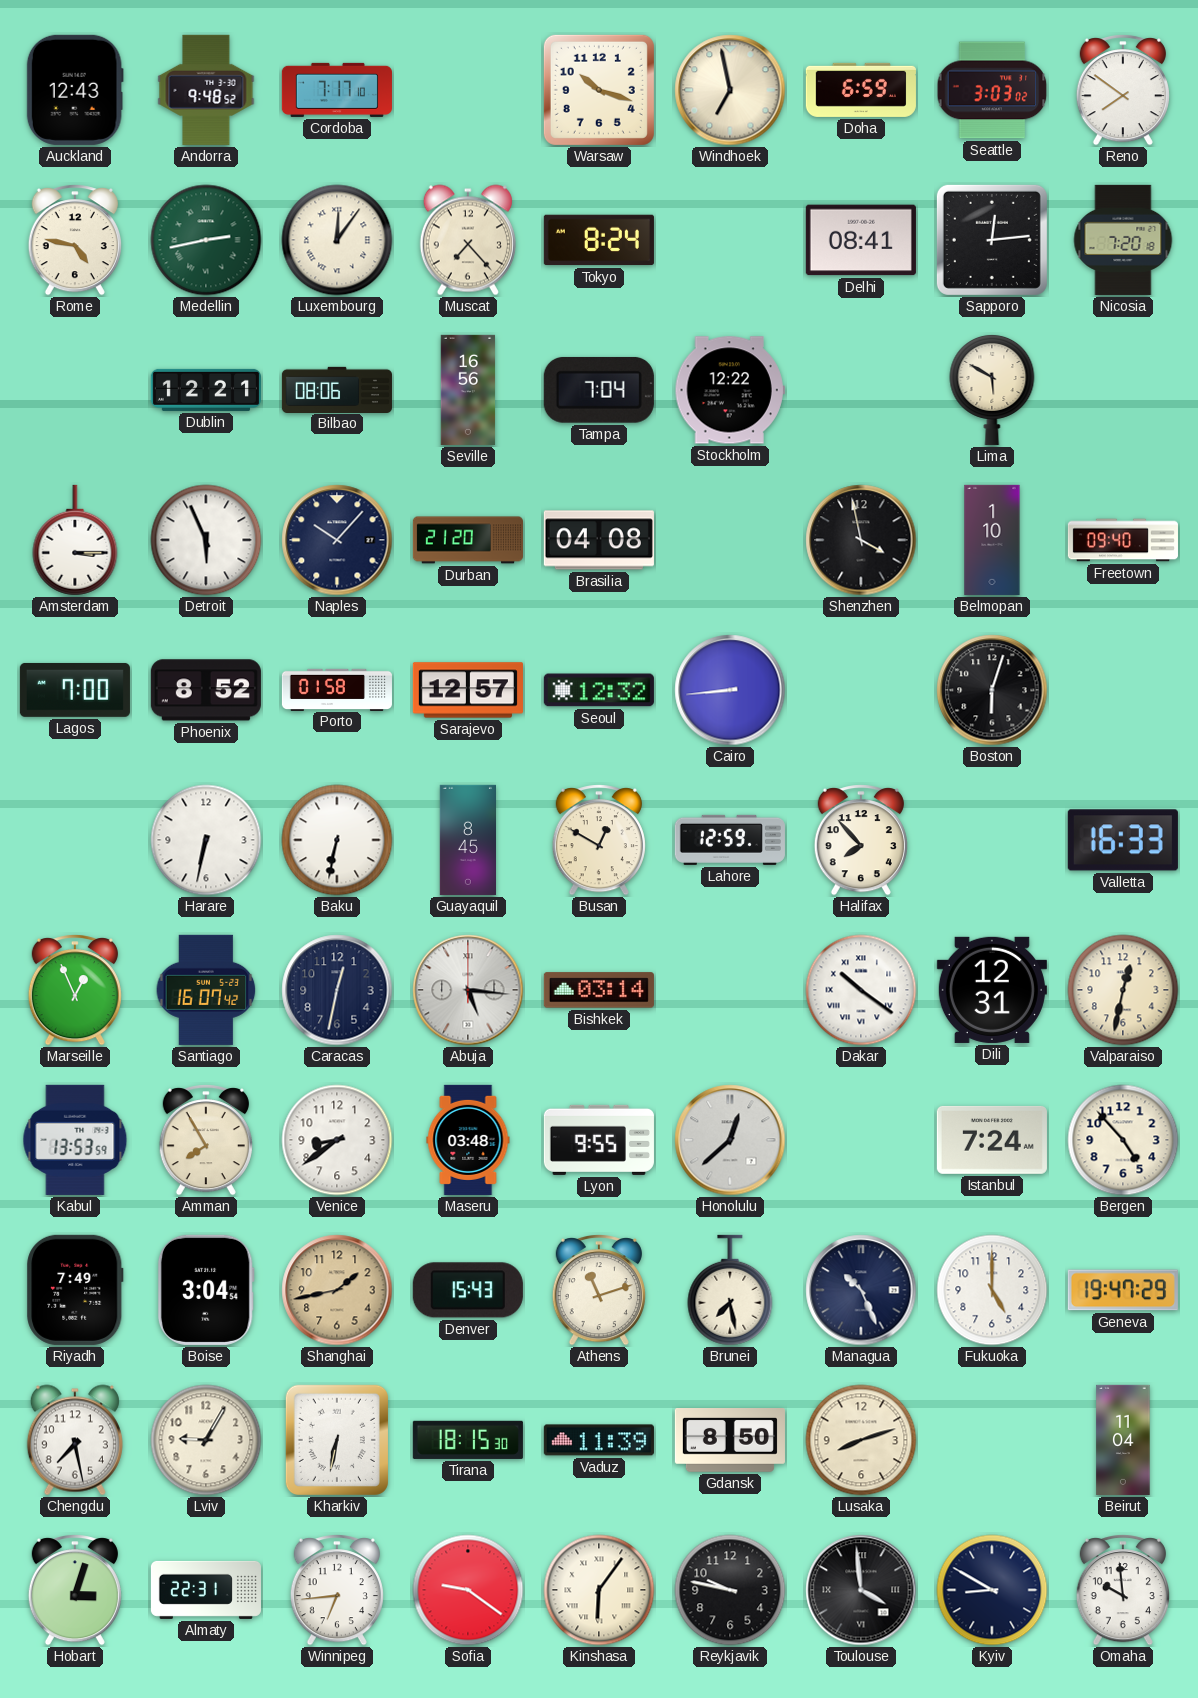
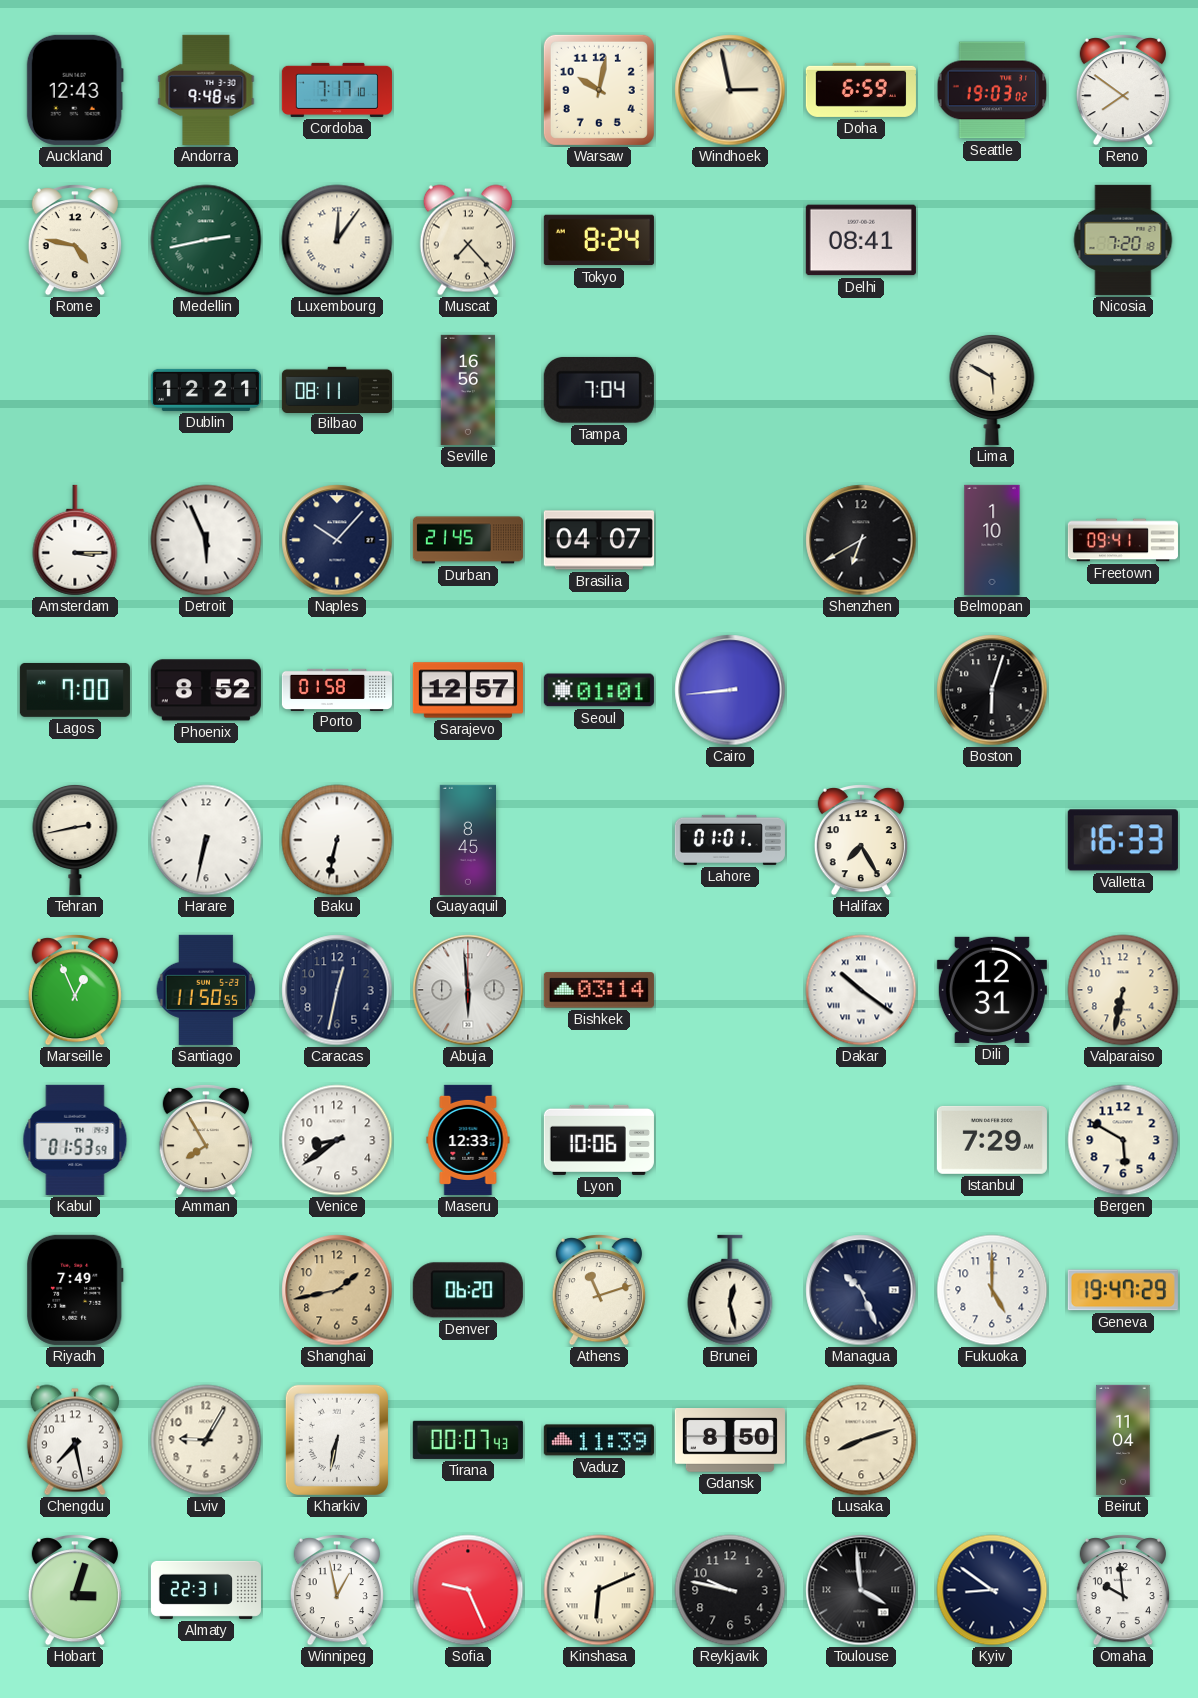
Andorra: 9:48:52 -> 9:48:45 (206, 90)
Warsaw: 10:18 -> 10:02 (599, 90)
Windhoek: 6:58 -> 2:58 (730, 90)
Seattle: 3:03 -> 19:03 (992, 90)
Sapporo: 12:14 -> none (992, 240)
Bilbao: 08:06 -> 08:11 (337, 389)
Stockholm: 12:22 -> none (730, 390)
Durban: 21:20 -> 21:45 (468, 540)
Brasilia: 04:08 -> 04:07 (599, 540)
Shenzhen: 3:58 -> 6:40 (861, 540)
Freetown: 09:40 -> 09:41 (1123, 540)
Seoul: 12:32 -> 01:01 (599, 690)
Tehran: none -> 2:43 (75, 839)
Busan: 12:50 -> none (599, 840)
Lahore: 12:59 -> 01:01 (730, 840)
Halifax: 7:53 -> 7:25 (861, 840)
Santiago: 16:07 -> 11:50 (206, 990)
Abuja: 5:16 -> 5:59 (468, 990)
Valparaiso: 12:32 -> 6:32 (1123, 990)
Kabul: 13:53 -> 01:53 (75, 1140)
Maseru: 03:48 -> 12:33 (468, 1140)
Lyon: 9:55 -> 10:06 (599, 1140)
Honolulu: 12:38 -> none (730, 1140)
Istanbul: 7:24 -> 7:29 (992, 1140)
Bergen: 4:53 -> 5:50 (1123, 1140)
Boise: 3:04 -> none (206, 1290)
Denver: 15:43 -> 06:20 (468, 1290)
Brunei: 7:28 -> 12:28 (730, 1290)
Tirana: 18:15 -> 00:07 (468, 1440)
Winnipeg: 6:44 -> 12:58 (337, 1590)
Sofia: 9:21 -> 9:26 (468, 1590)
Kinshasa: 6:06 -> 6:11 (599, 1590)
Kyiv: 8:50 -> 8:51 (992, 1590)
